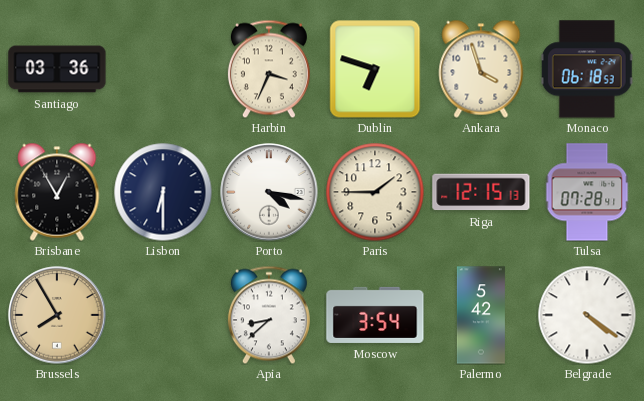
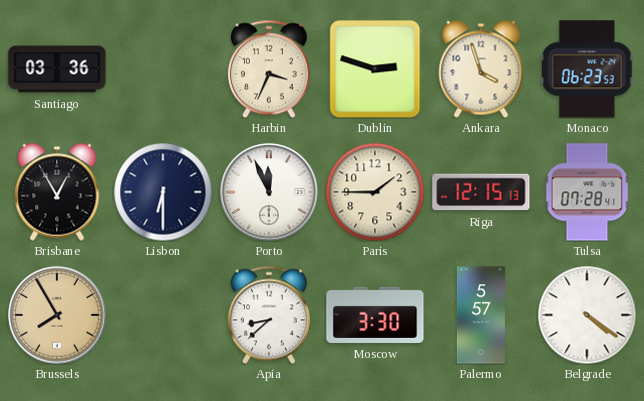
Dublin: 6:48 -> 2:48 (375, 69)
Monaco: 06:18 -> 06:23 (587, 69)
Porto: 4:17 -> 11:56 (269, 192)
Moscow: 3:54 -> 3:30 (375, 315)
Palermo: 5:42 -> 5:57 (481, 315)
